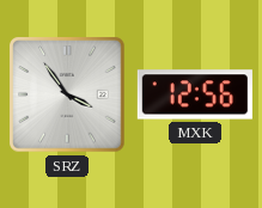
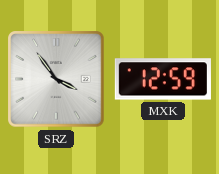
MXK: 12:56 -> 12:59 (163, 79)
